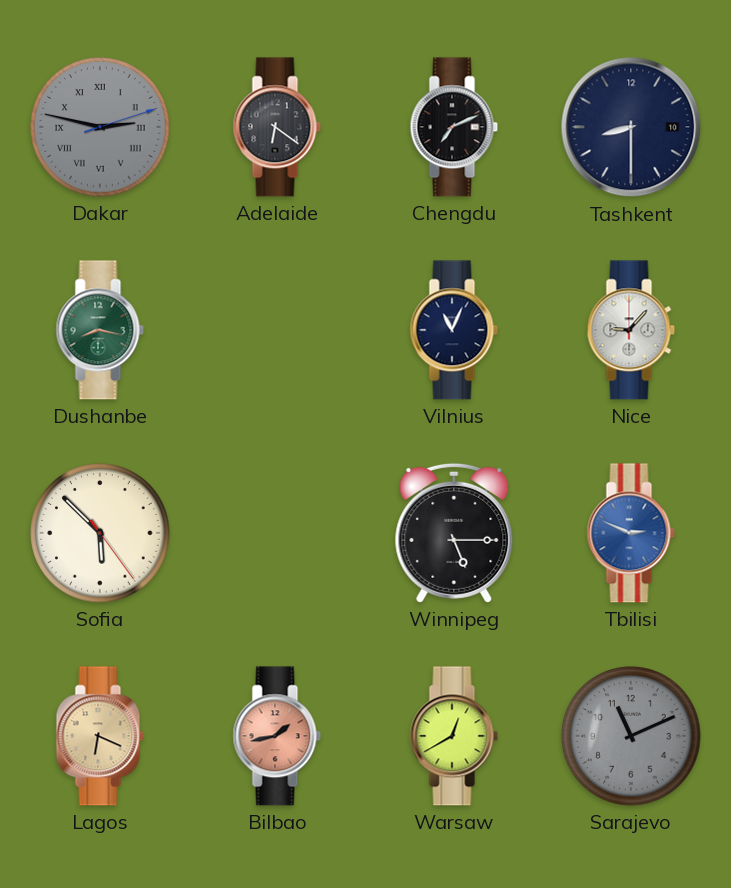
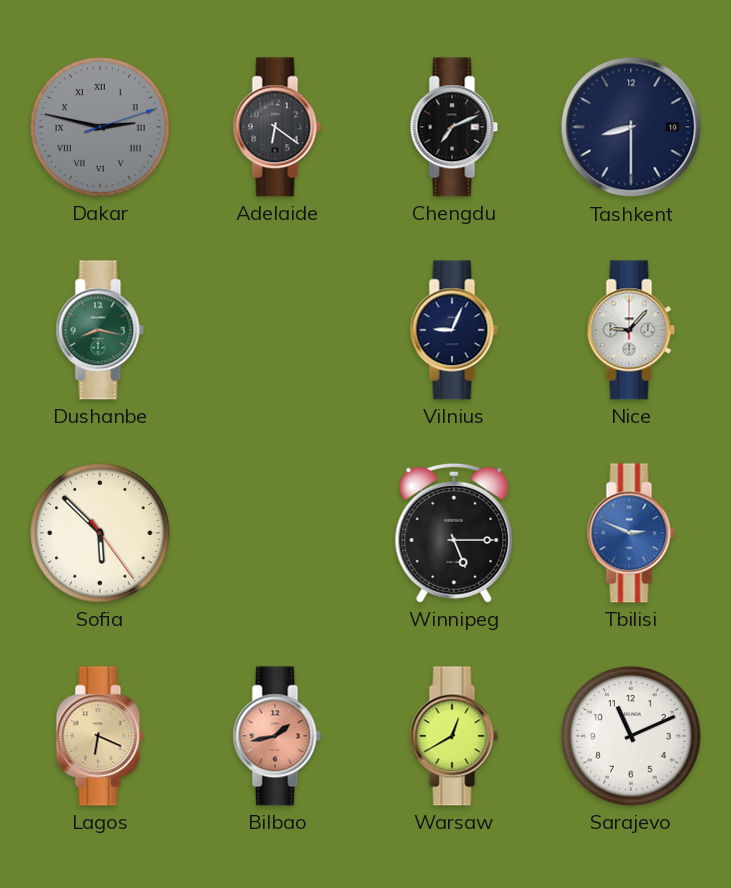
Vilnius: 11:04 -> 9:04 (454, 330)
Sarajevo dial: grey -> white (631, 736)
